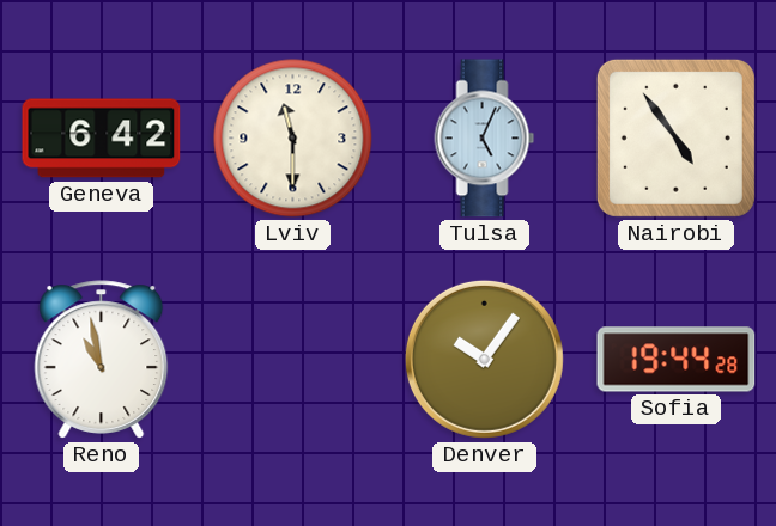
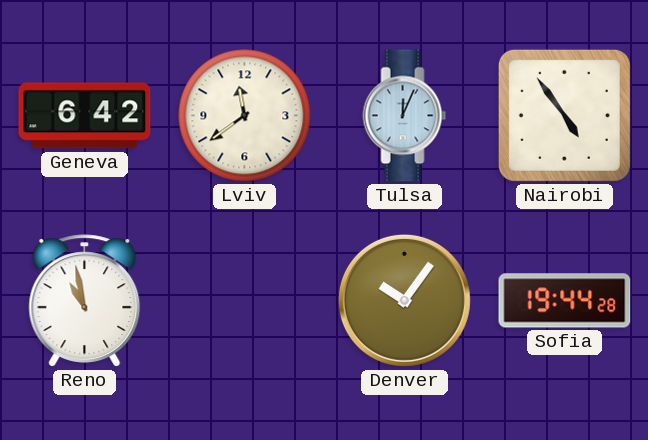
Lviv: 11:30 -> 11:39 (245, 116)
Tulsa: 5:04 -> 12:04 (405, 116)
